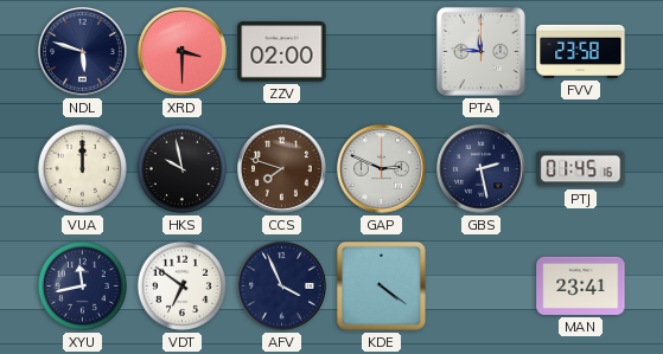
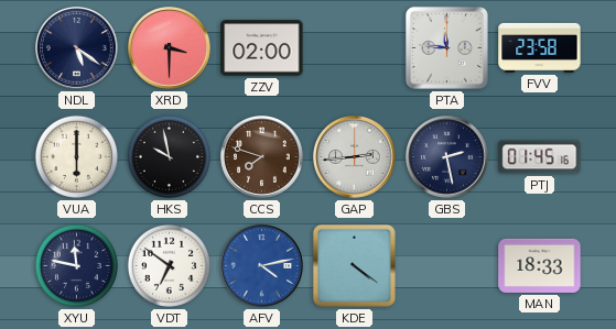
NDL: 5:48 -> 5:21 (77, 48)
VUA: 12:00 -> 6:00 (76, 156)
GAP: 2:49 -> 2:44 (355, 157)
XYU: 11:43 -> 11:47 (76, 265)
AFV: 3:56 -> 4:13 (262, 266)
AFV dial: navy -> blue (262, 266)
MAN: 23:41 -> 18:33 (540, 265)
